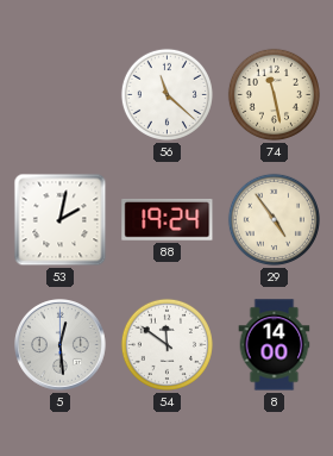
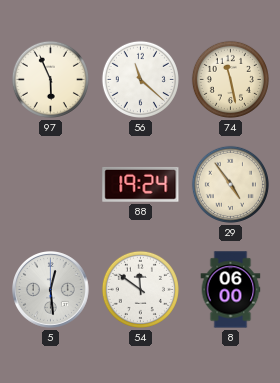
97: none -> 5:56 (50, 79)
53: 2:02 -> none (61, 220)
8: 14:00 -> 06:00 (231, 290)
